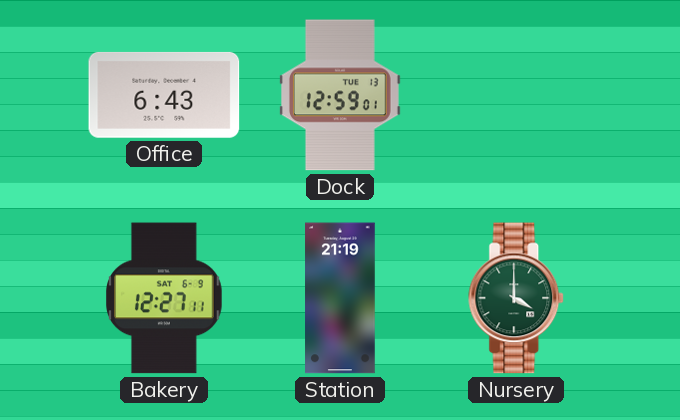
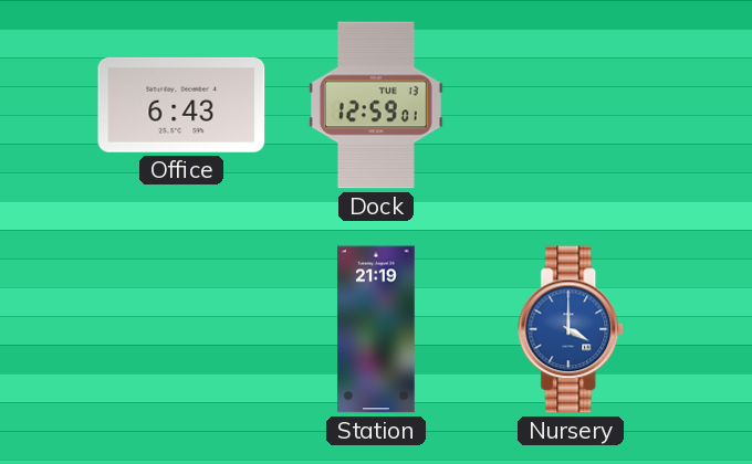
Bakery: 12:27 -> none (164, 298)
Nursery dial: green -> blue (572, 329)
